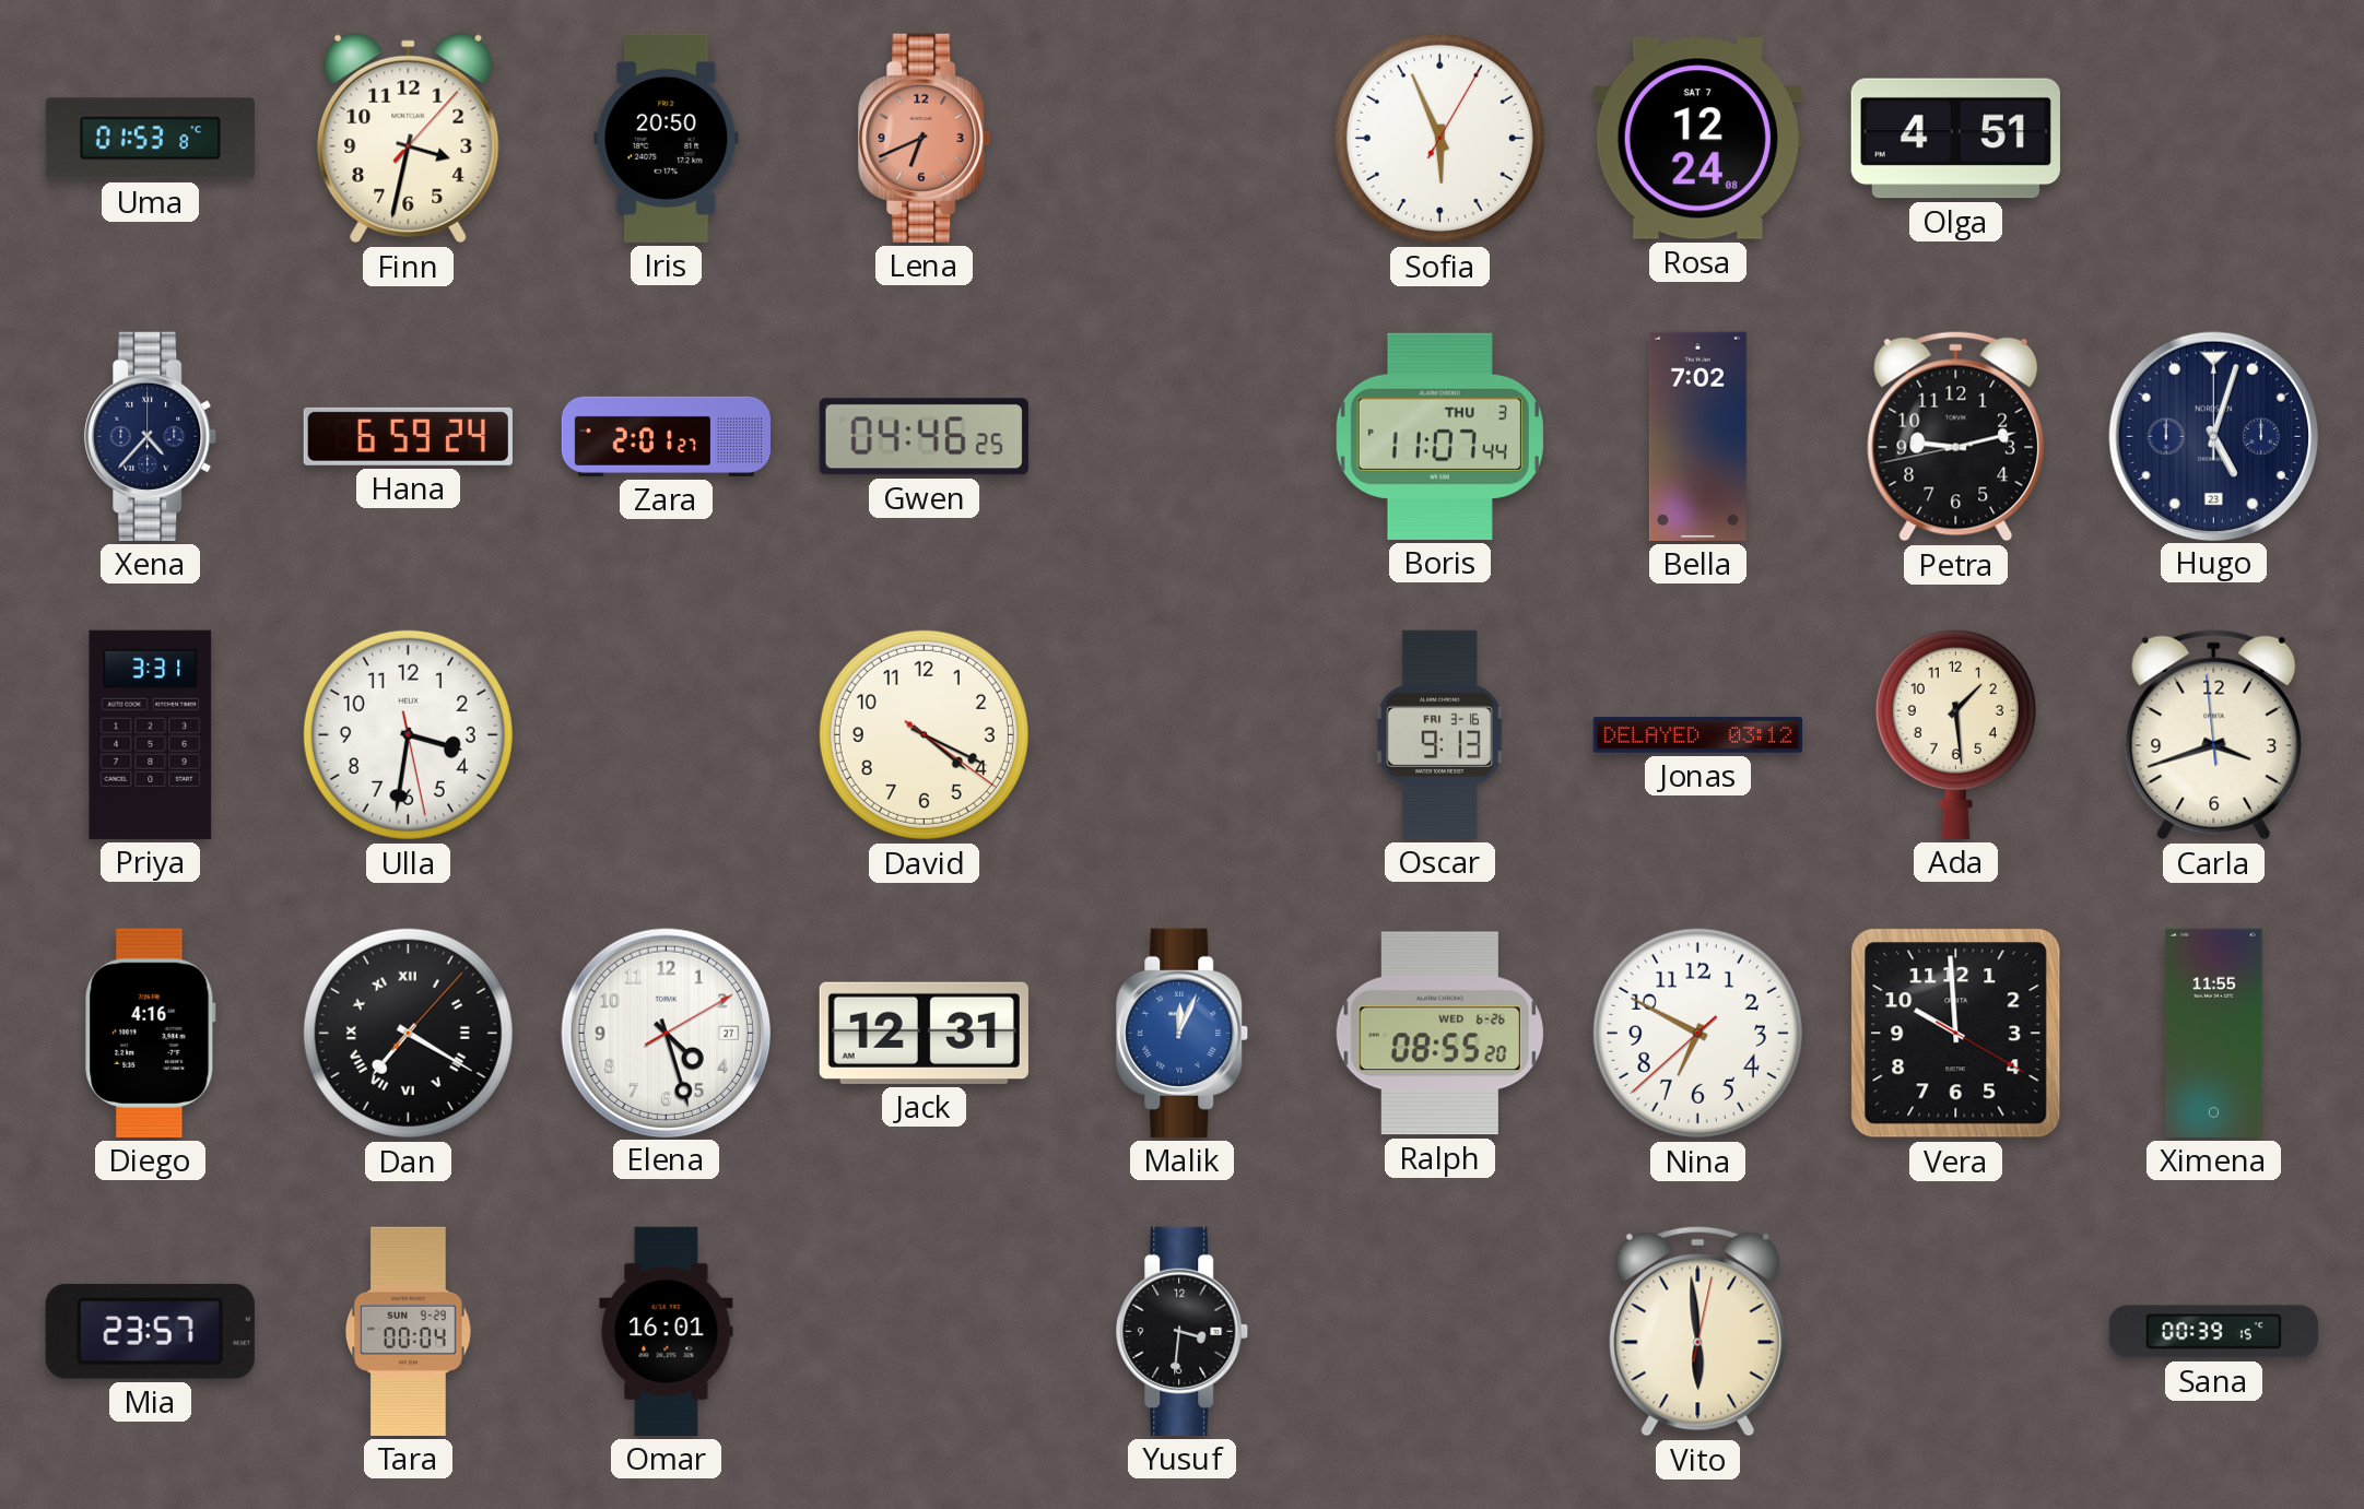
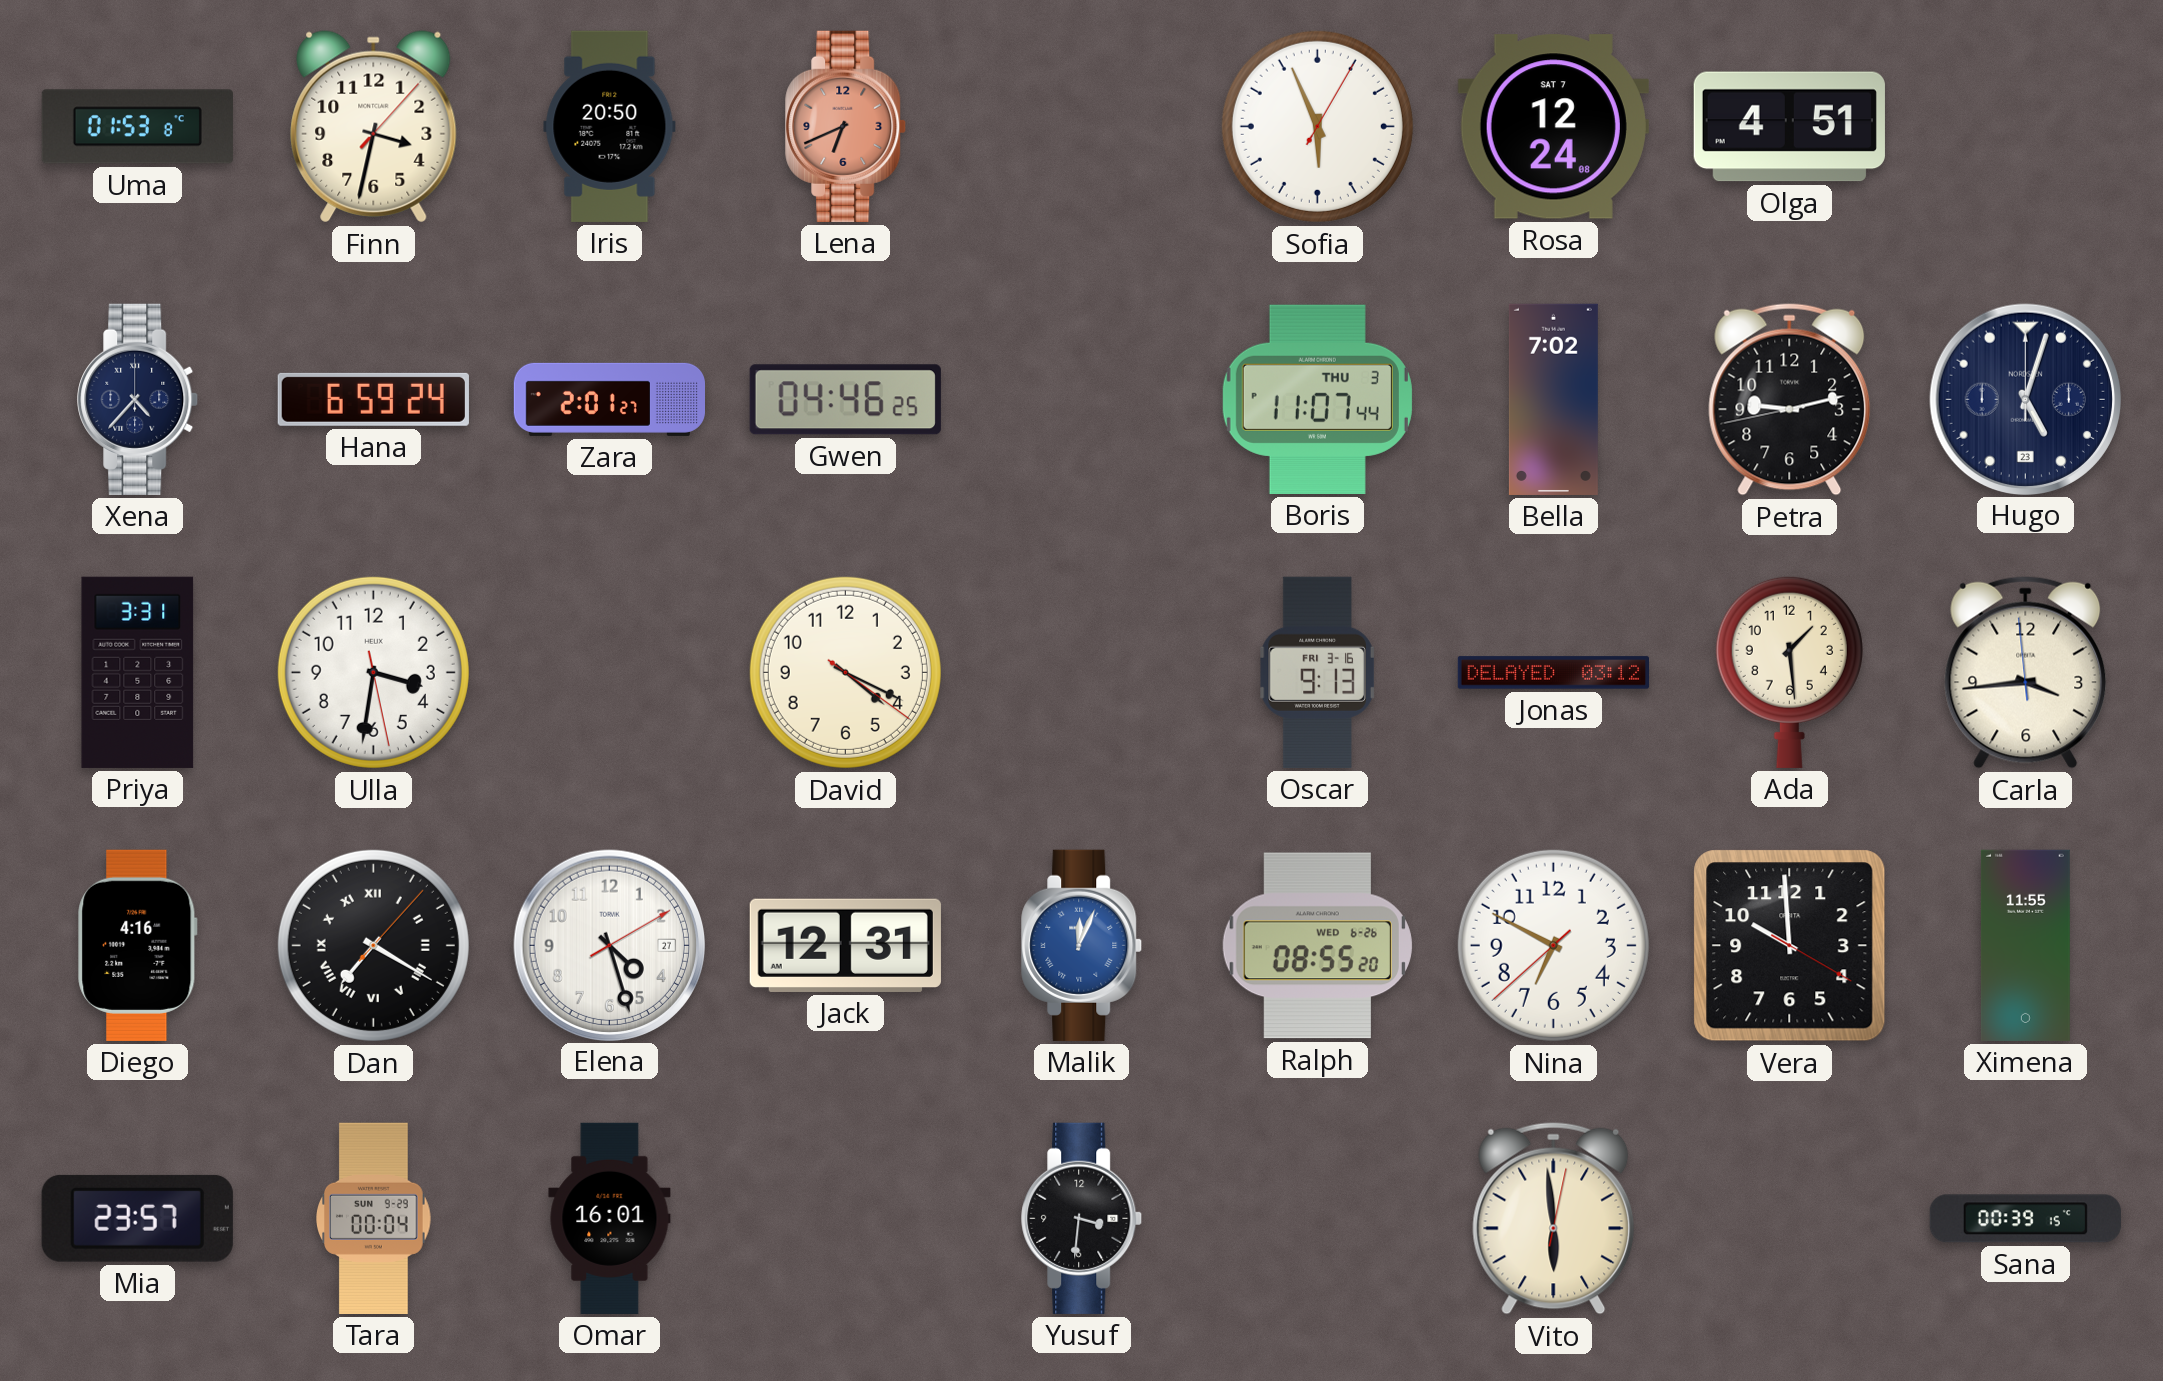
Carla: 3:41 -> 3:43 (2026, 672)
